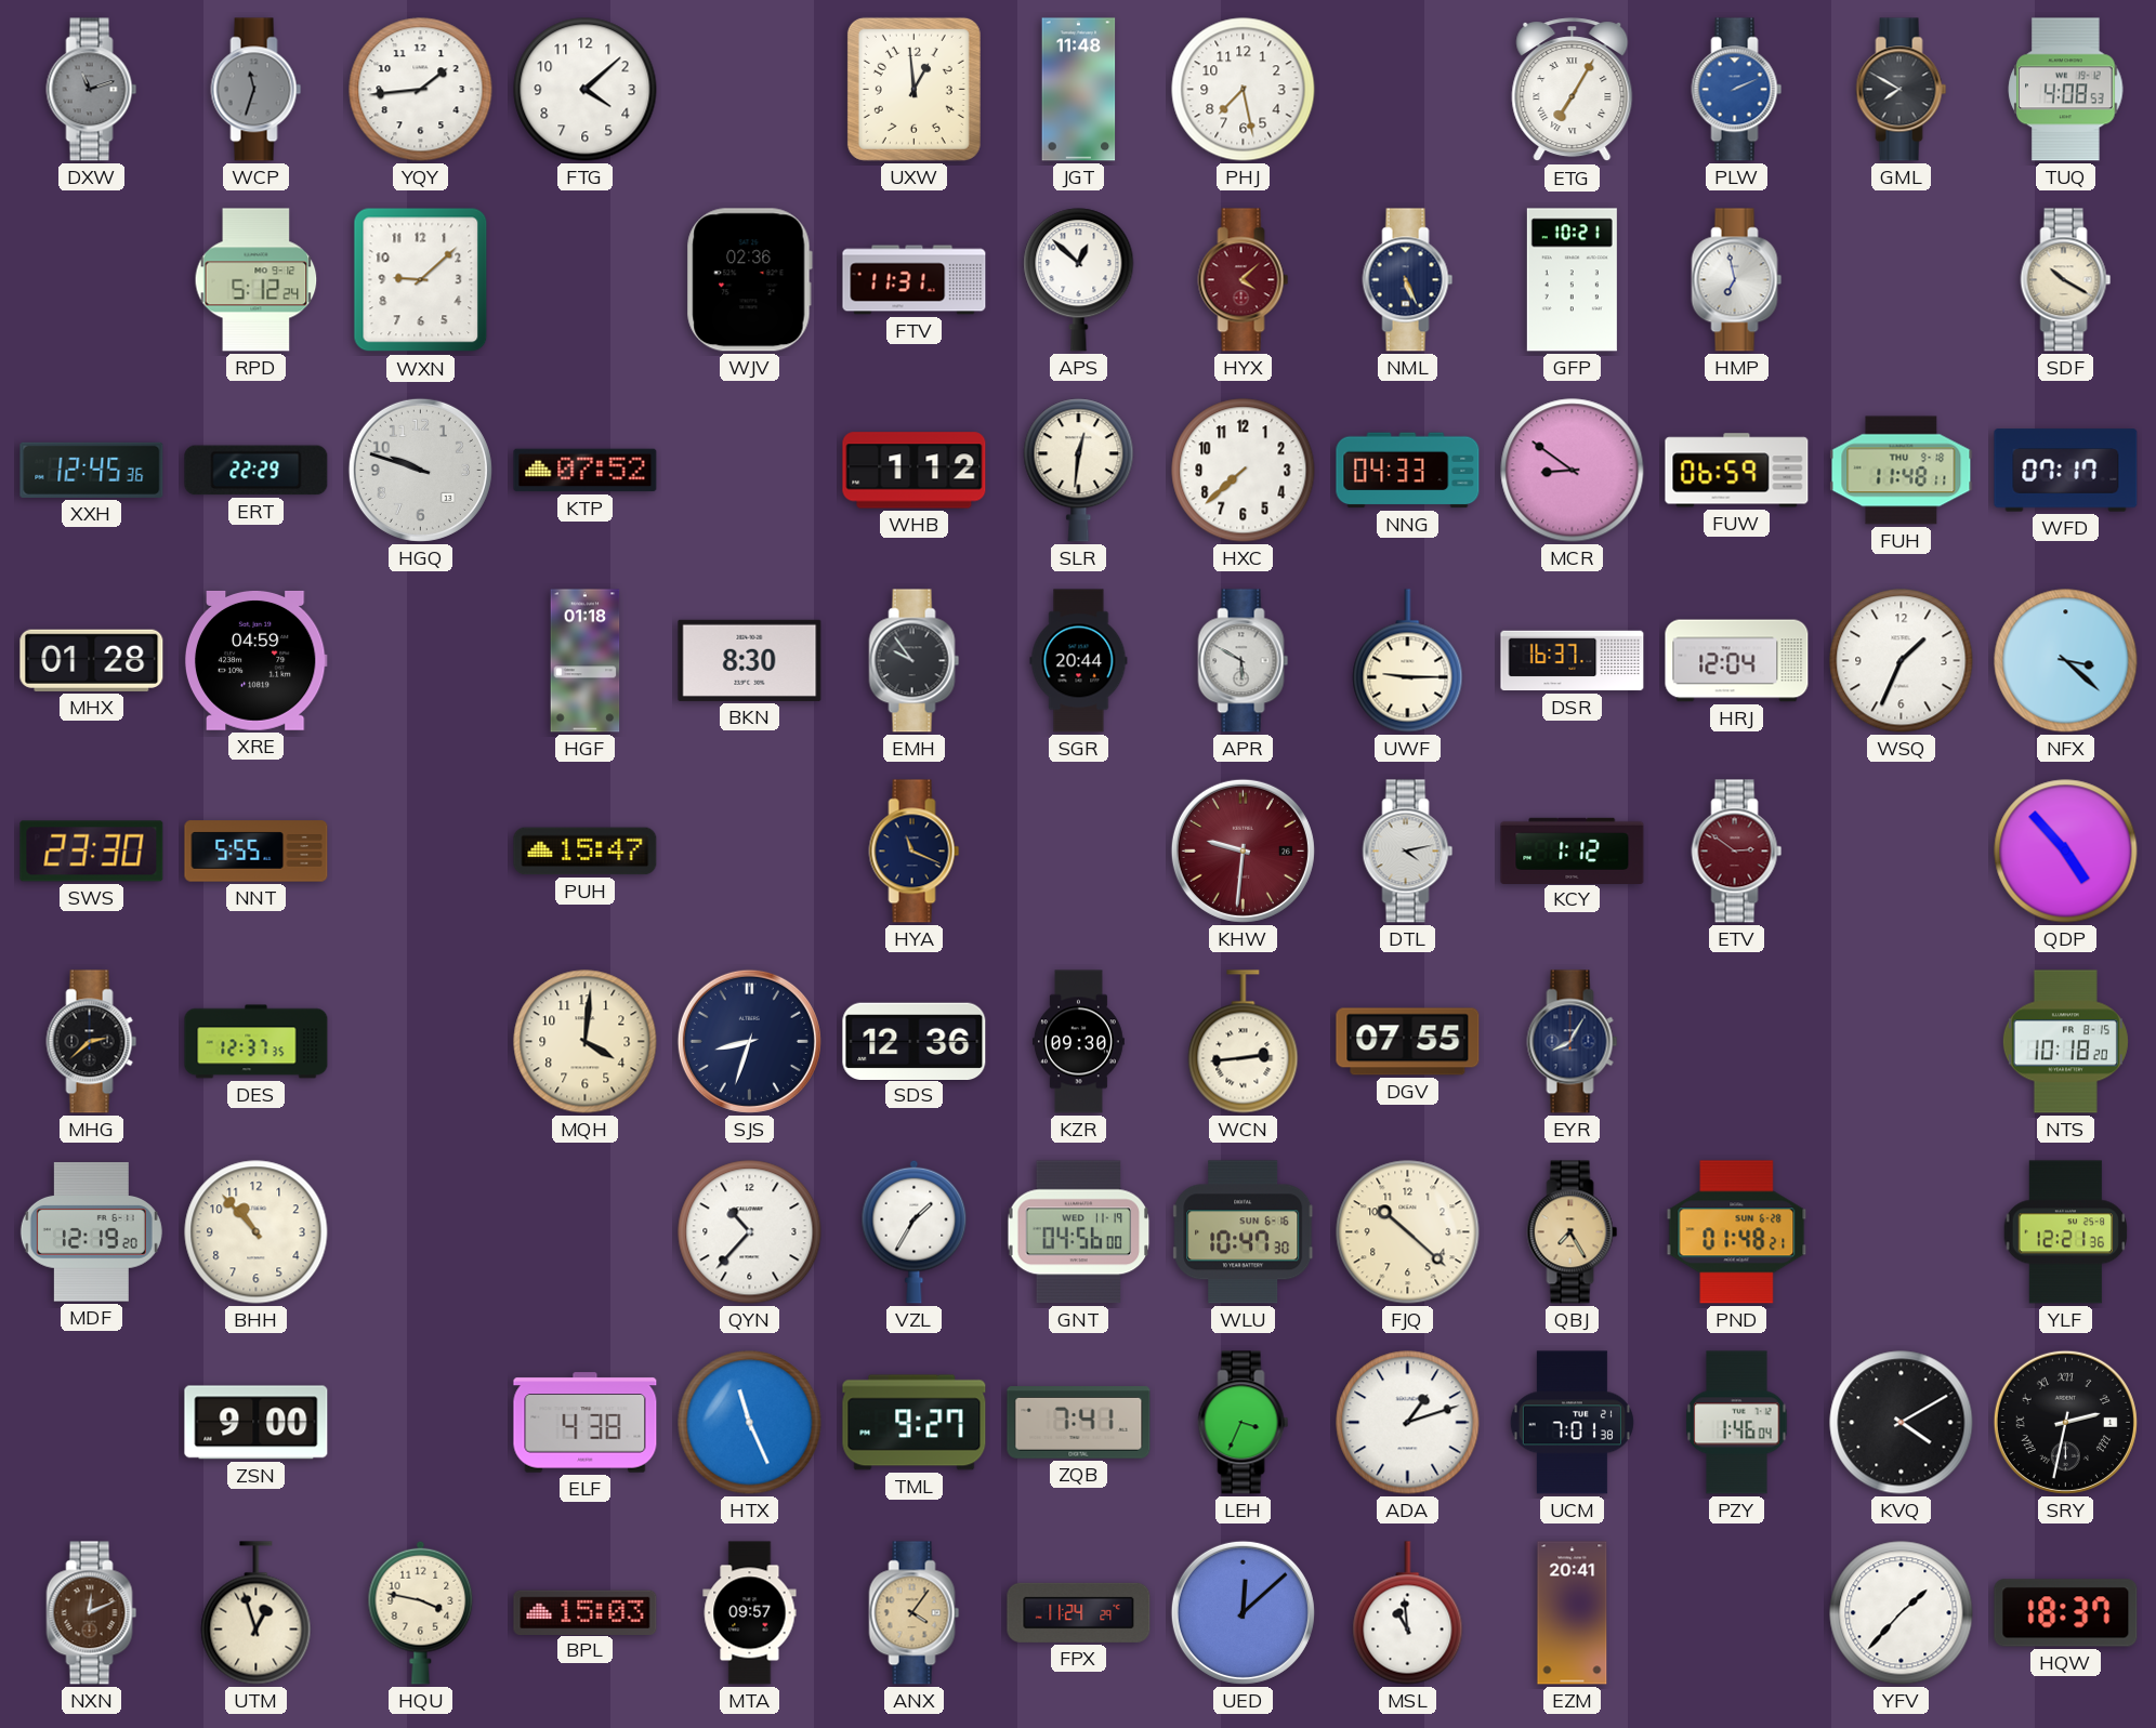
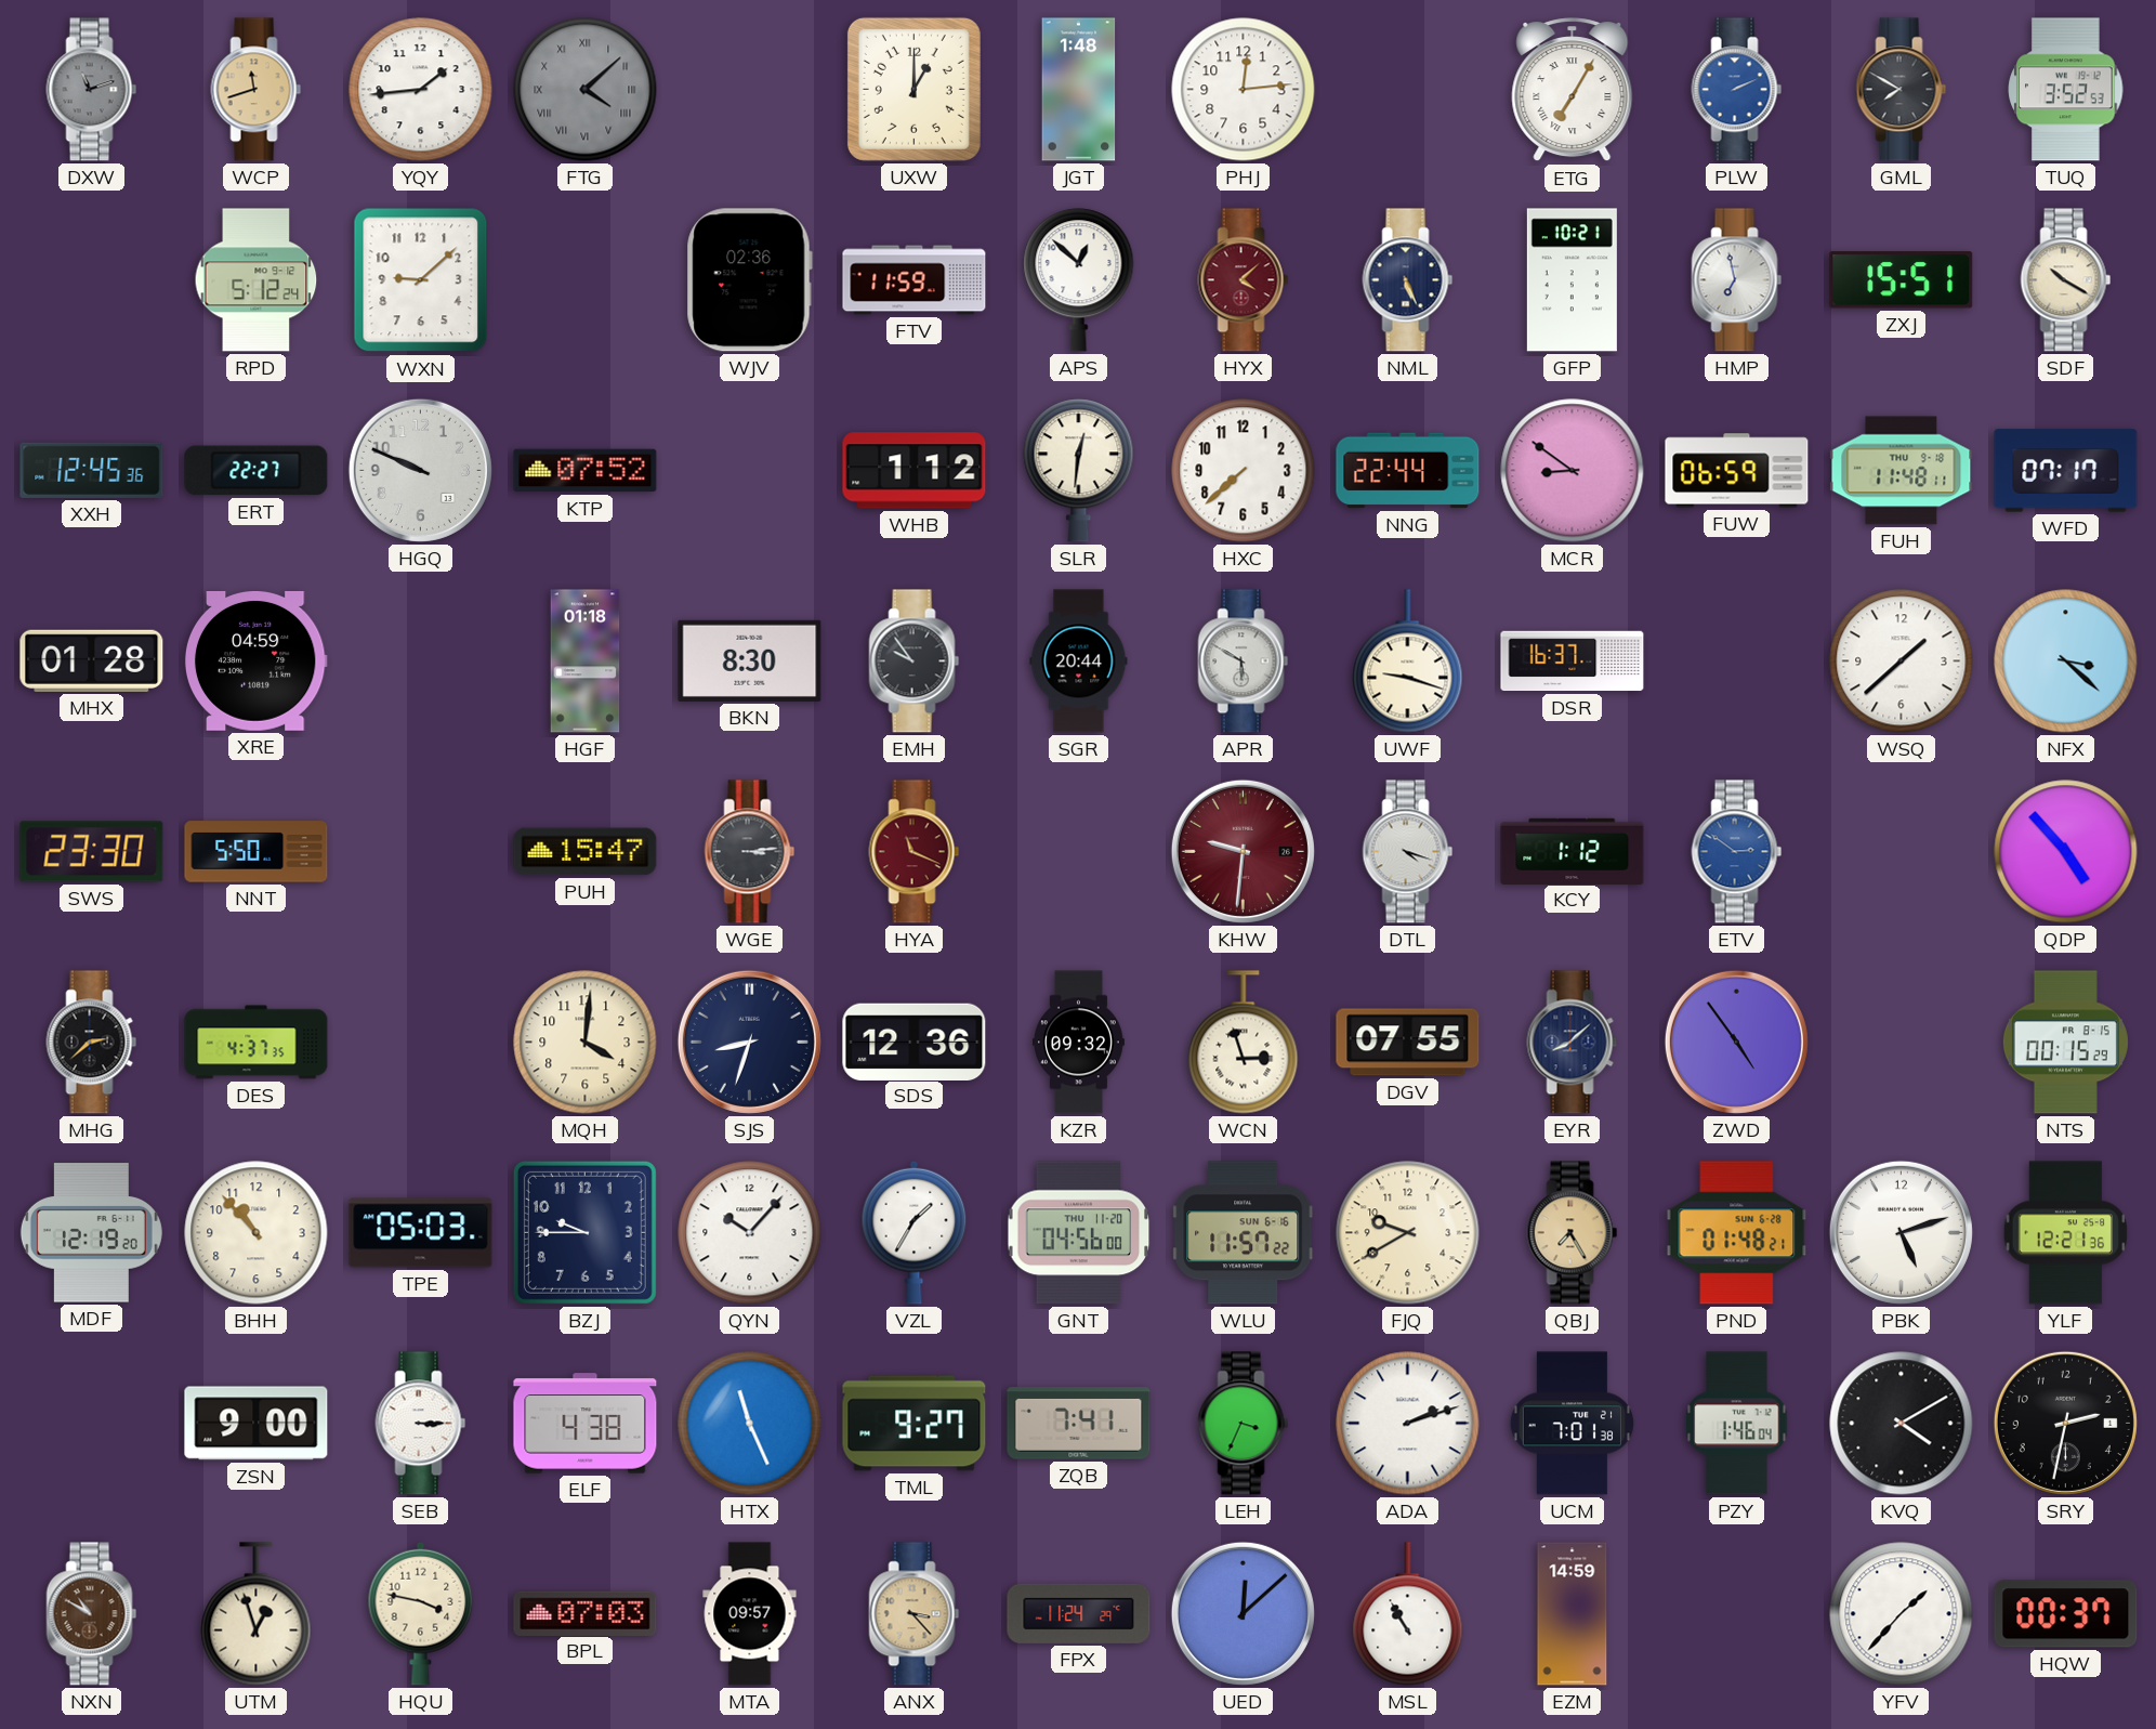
WCP: 11:33 -> 11:42 (257, 90)
WCP dial: grey -> champagne (257, 90)
FTG dial: white -> grey (586, 90)
FTG numerals: Arabic -> Roman (586, 90)
UXW: 12:59 -> 1:00 (913, 89)
JGT: 11:48 -> 1:48 (1079, 90)
PHJ: 7:28 -> 12:14 (1244, 90)
TUQ: 4:08 -> 3:52 (2066, 90)
FTV: 11:31 -> 11:59 (915, 280)
ZXJ: none -> 15:51 (1902, 280)
ERT: 22:29 -> 22:27 (257, 471)
HGQ: 9:48 -> 9:49 (420, 470)
NNG: 04:33 -> 22:44 (1408, 471)
UWF: 9:15 -> 9:18 (1408, 662)
HRJ: 12:04 -> none (1737, 661)
WSQ: 1:34 -> 1:38 (1902, 662)
NNT: 5:55 -> 5:50 (257, 852)
WGE: none -> 3:14 (750, 852)
HYA dial: navy -> burgundy (915, 852)
DTL: 4:13 -> 4:18 (1408, 852)
ETV dial: burgundy -> blue (1737, 852)
DES: 12:37 -> 4:37 (257, 1043)
KZR: 09:30 -> 09:32 (1078, 1043)
WCN: 2:44 -> 2:57 (1244, 1043)
EYR: 8:05 -> 8:08 (1573, 1043)
ZWD: none -> 4:54 (1736, 1042)
NTS: 10:18 -> 00:15 (2065, 1043)
TPE: none -> 05:03 (421, 1233)
BZJ: none -> 9:45 (584, 1232)
QYN: 10:37 -> 10:07 (750, 1233)
GNT date: WED 11-19 -> THU 11-20 (1079, 1233)
WLU: 10:47 -> 11:57 (1244, 1233)
FJQ: 10:22 -> 9:40 (1408, 1233)
PBK: none -> 5:12 (1901, 1232)
SEB: none -> 3:15 (421, 1424)
ADA: 1:12 -> 2:12 (1408, 1424)
SRY numerals: Roman -> Arabic (2065, 1423)
NXN: 12:11 -> 10:50 (92, 1614)
BPL: 15:03 -> 07:03 (586, 1613)
ANX: 4:06 -> 3:23 (915, 1614)
MSL: 10:59 -> 10:55 (1408, 1614)
EZM: 20:41 -> 14:59 (1573, 1614)
HQW: 18:37 -> 00:37 (2066, 1614)
